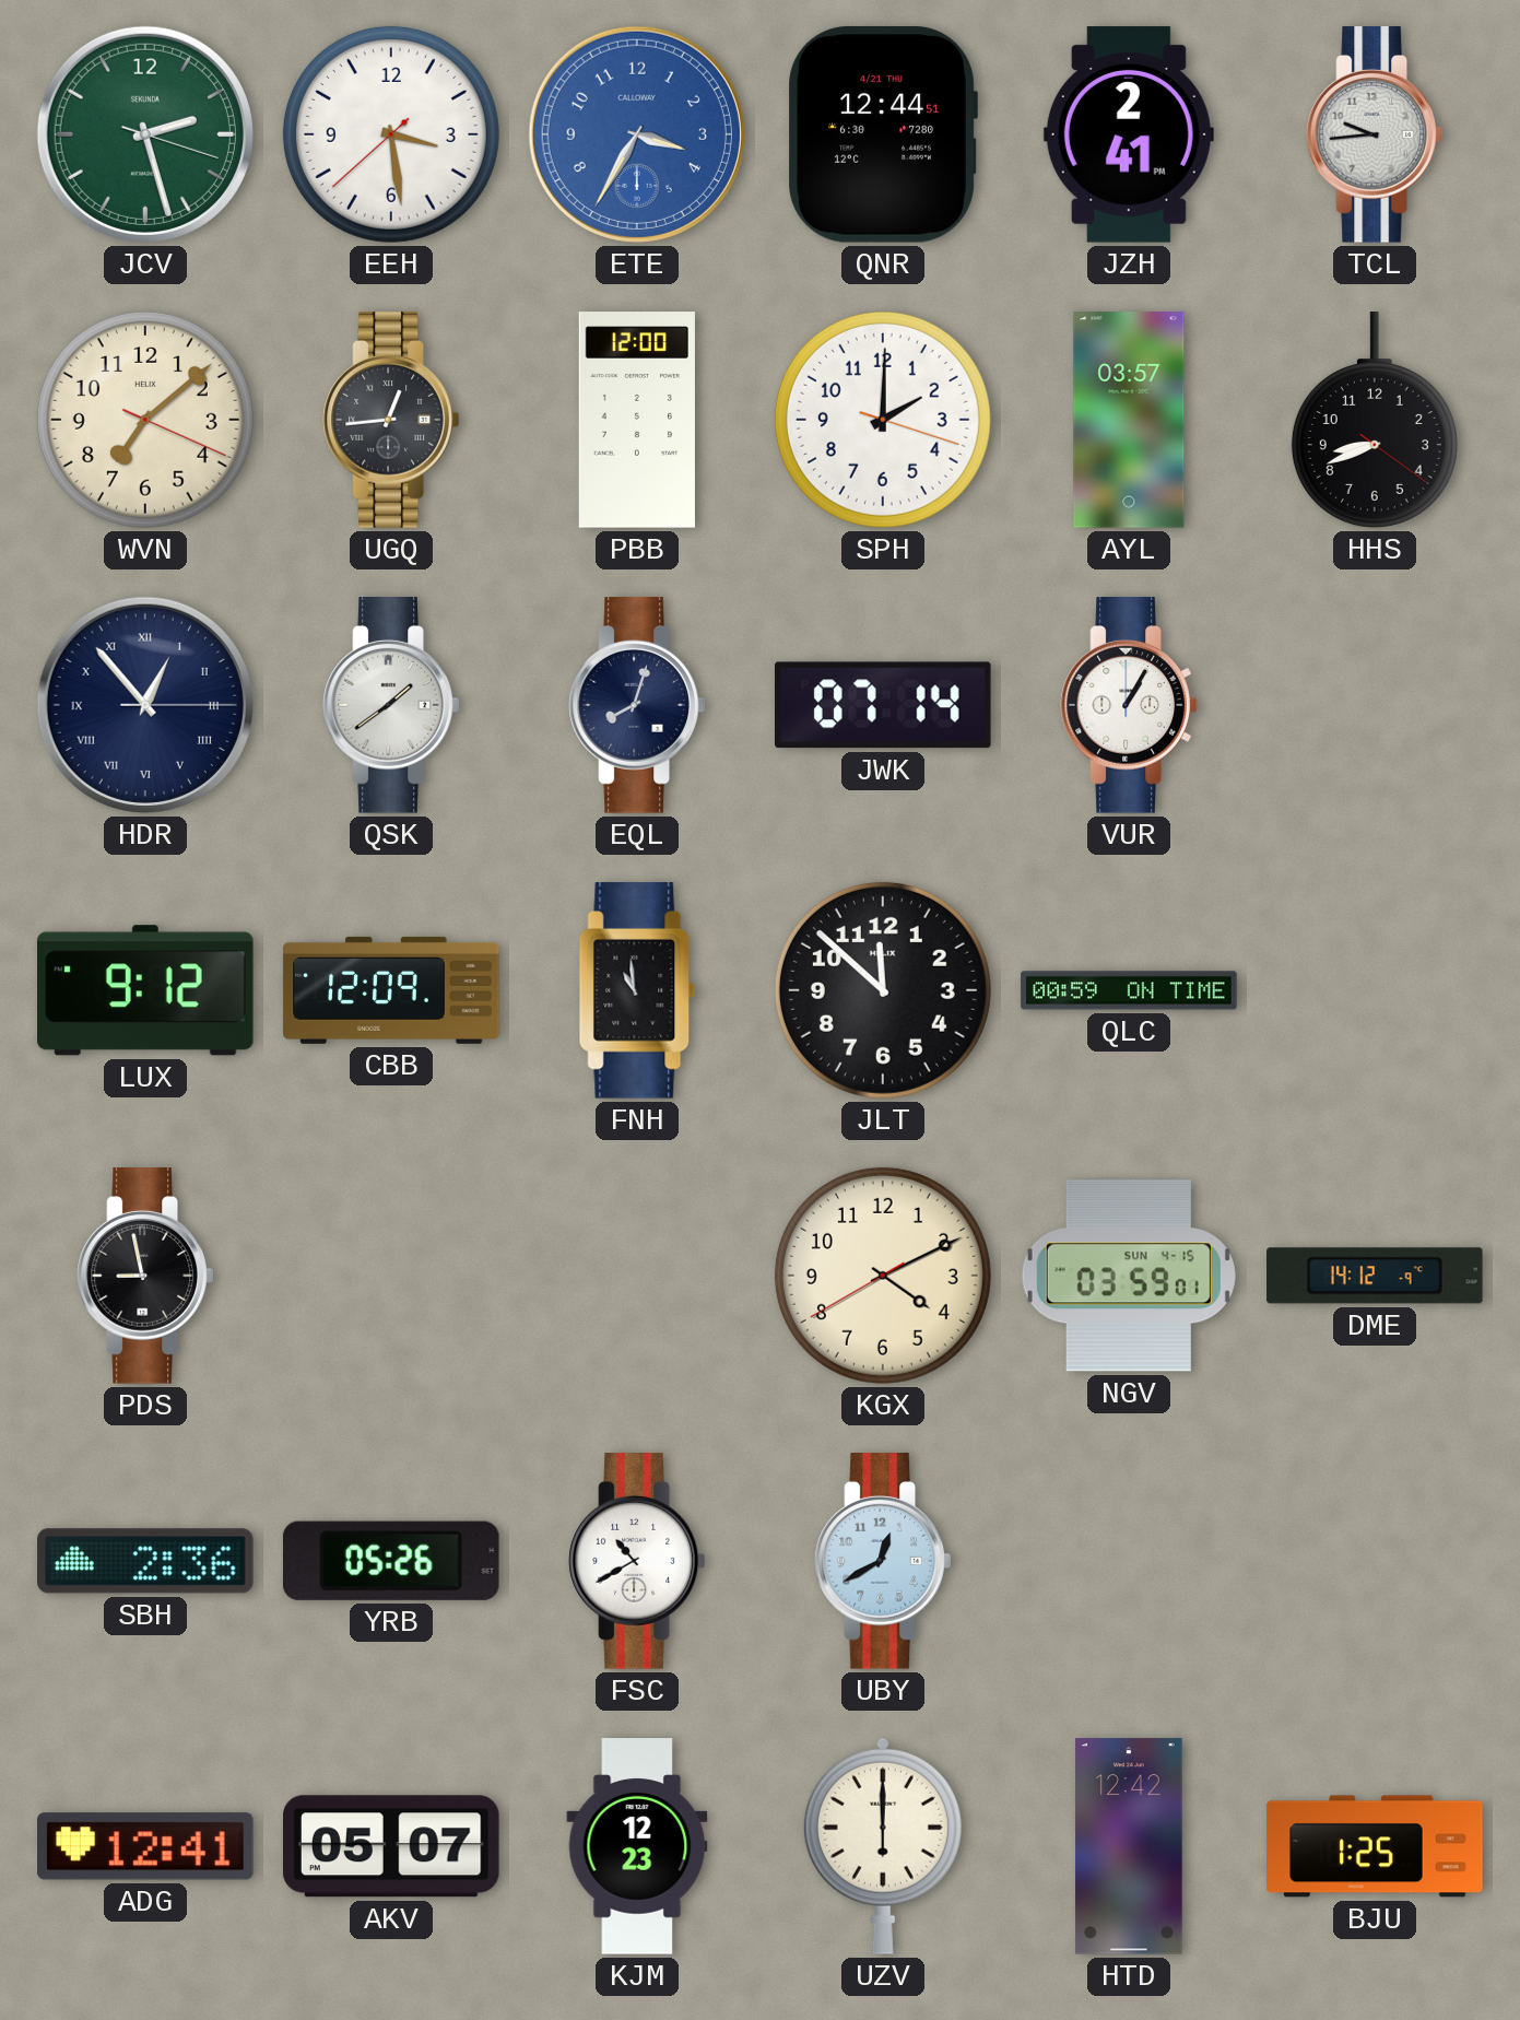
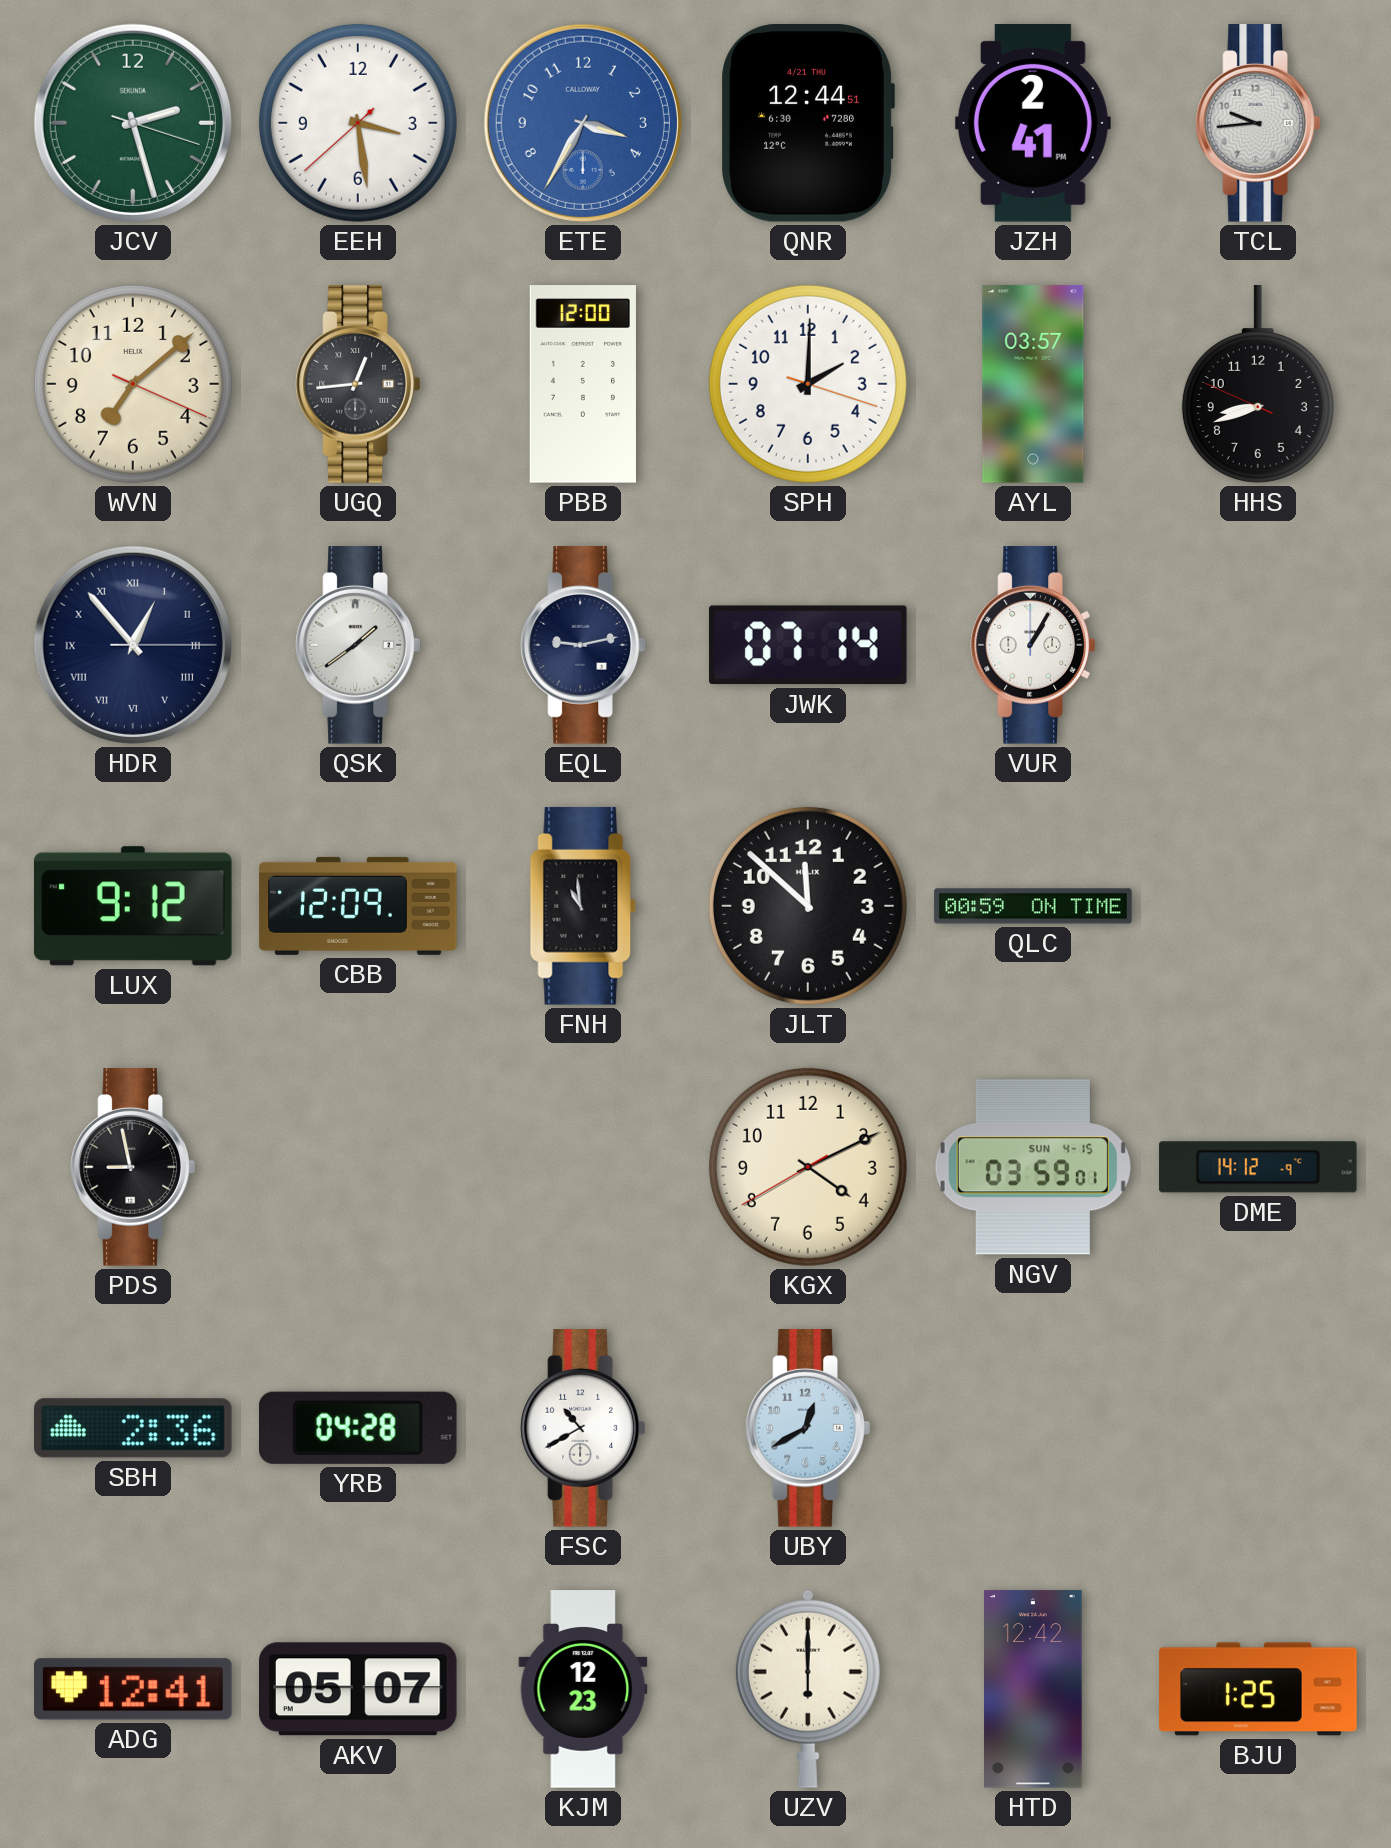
HHS: 8:41:21 -> 8:41:49 (1258, 384)
EQL: 8:03 -> 9:13 (583, 645)
YRB: 05:26 -> 04:28 (358, 1428)
